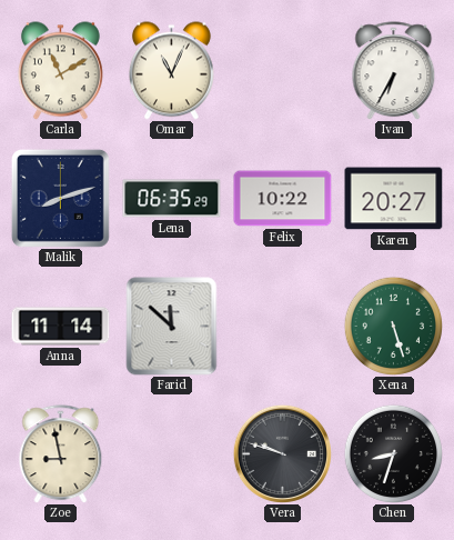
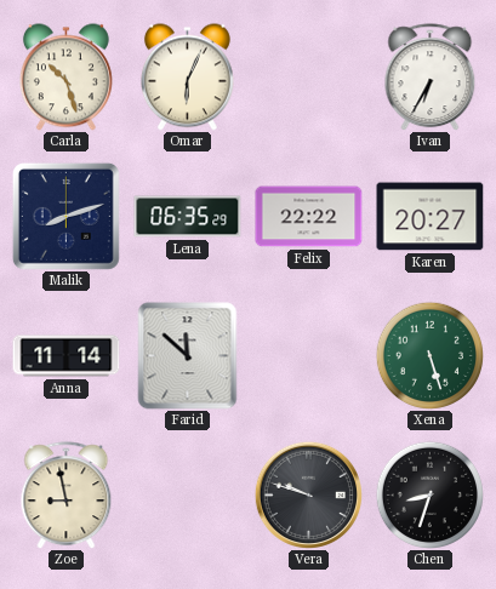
Carla: 11:10 -> 10:27 (65, 78)
Omar: 11:04 -> 6:04 (187, 78)
Felix: 10:22 -> 22:22 (309, 217)
